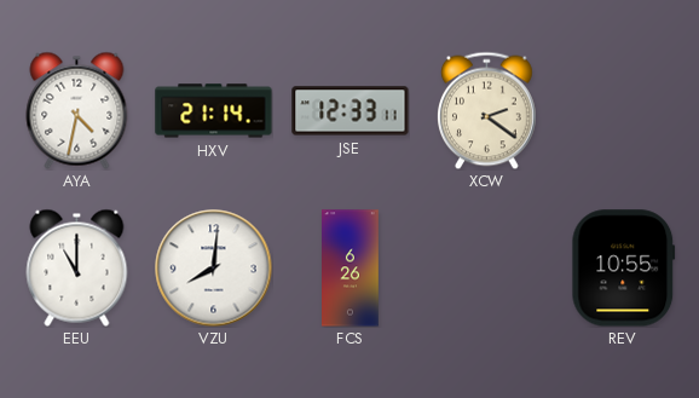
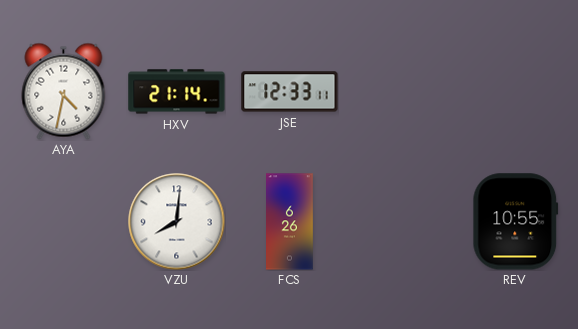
XCW: 2:21 -> none (487, 110)
EEU: 11:00 -> none (77, 267)
